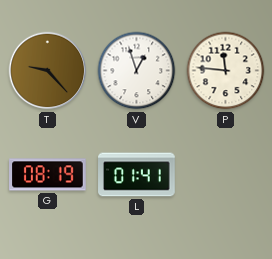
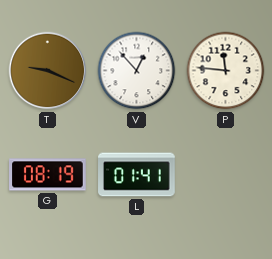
T: 9:23 -> 9:19 (48, 71)
V: 12:57 -> 12:53 (137, 71)
